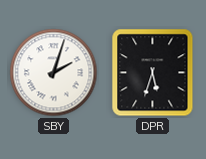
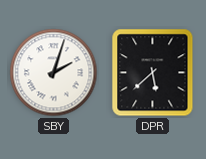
DPR: 5:33 -> 5:38 (153, 73)
